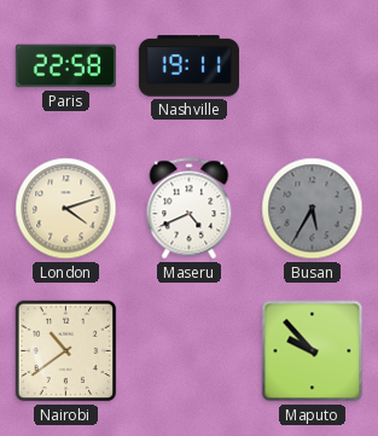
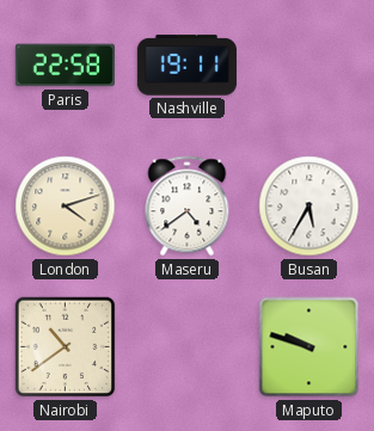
Maseru: 4:41 -> 4:39 (188, 207)
Busan dial: grey -> white (309, 207)
Maputo: 9:53 -> 9:48 (309, 347)
